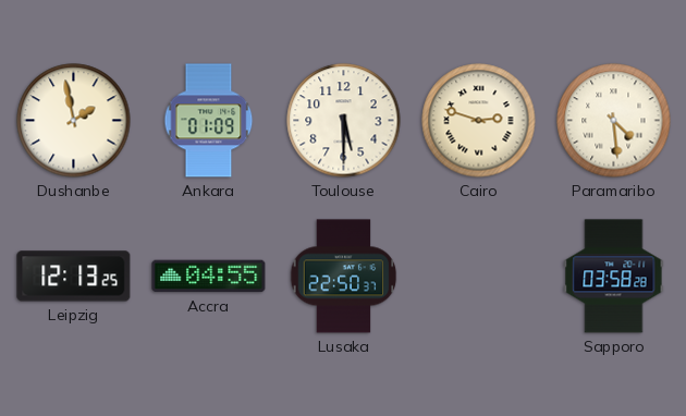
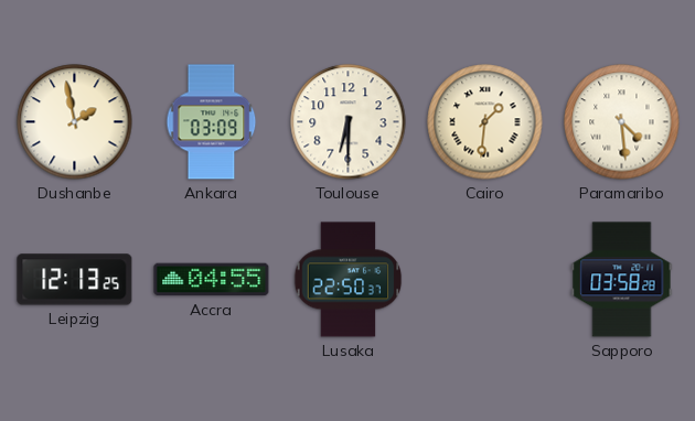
Ankara: 01:09 -> 03:09 (212, 122)
Toulouse: 5:30 -> 6:30 (349, 122)
Cairo: 2:48 -> 1:31 (485, 122)
